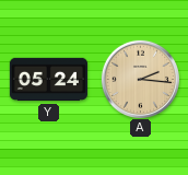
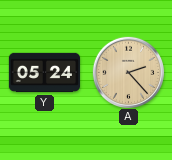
A: 2:16 -> 2:23 (128, 72)
